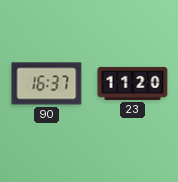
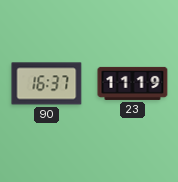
23: 11:20 -> 11:19 (133, 83)
